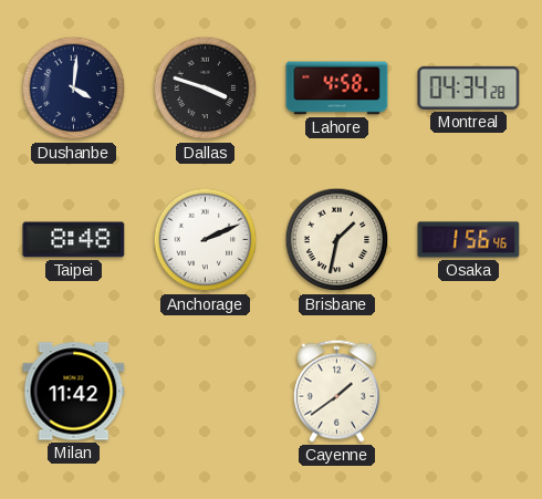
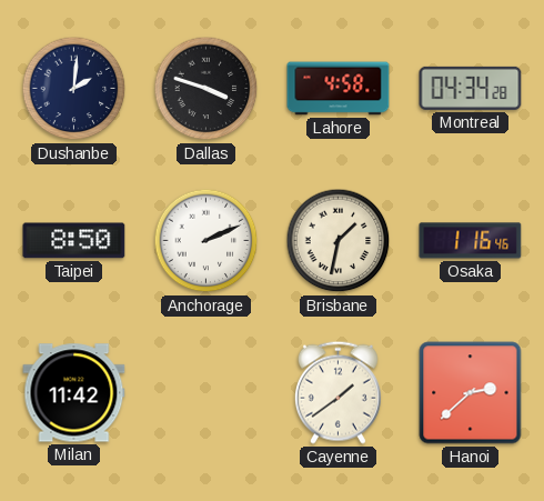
Dushanbe: 4:01 -> 2:01 (74, 89)
Taipei: 8:48 -> 8:50 (74, 241)
Osaka: 1:56 -> 1:16 (471, 241)
Hanoi: none -> 2:38 (471, 393)
